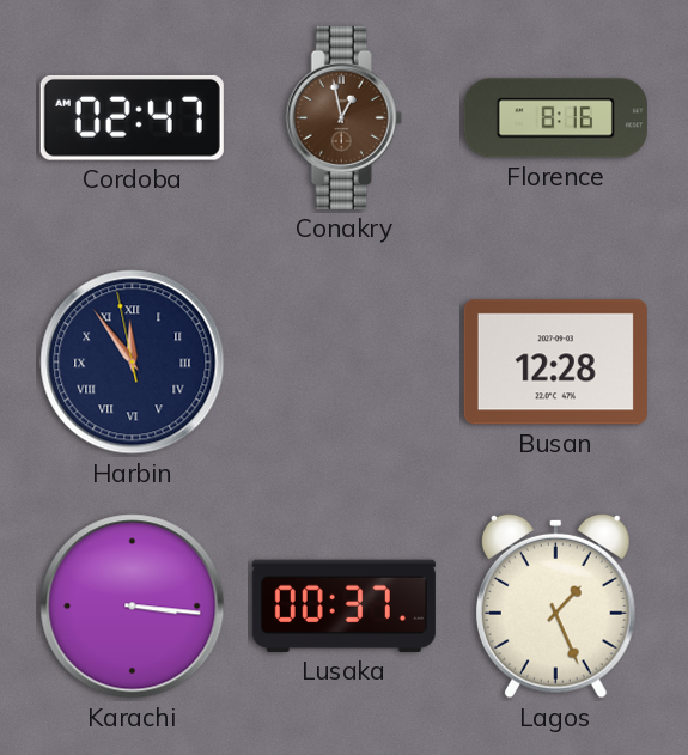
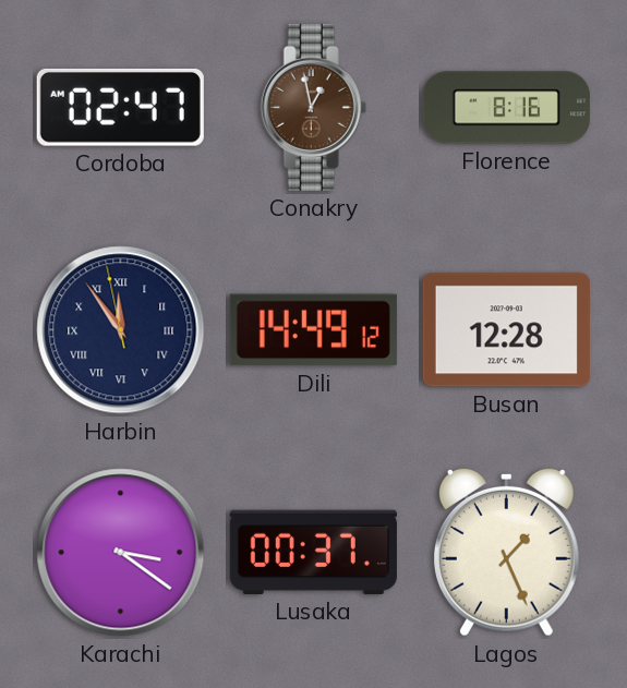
Dili: none -> 14:49 (313, 330)
Karachi: 3:16 -> 3:21 (121, 553)
